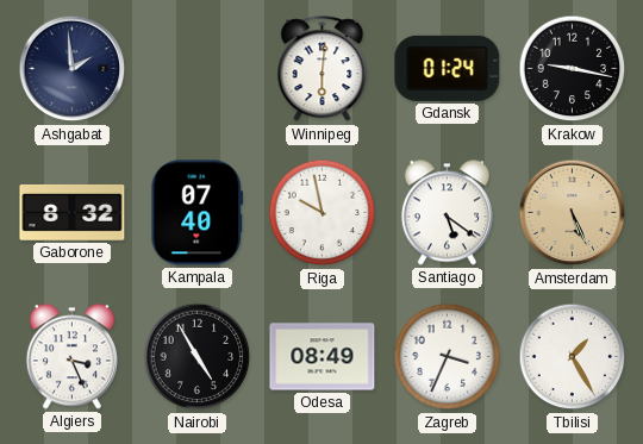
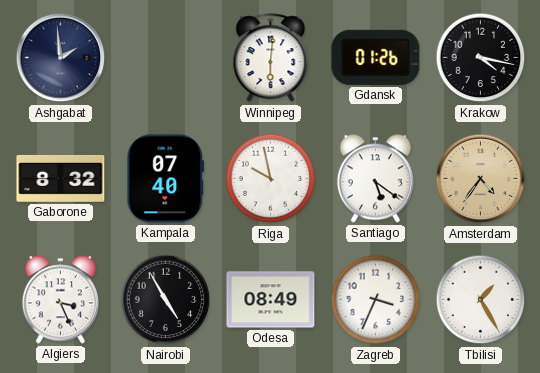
Gdansk: 01:24 -> 01:26 (376, 57)
Krakow: 9:17 -> 4:17 (481, 58)
Amsterdam: 5:26 -> 4:36 (481, 179)
